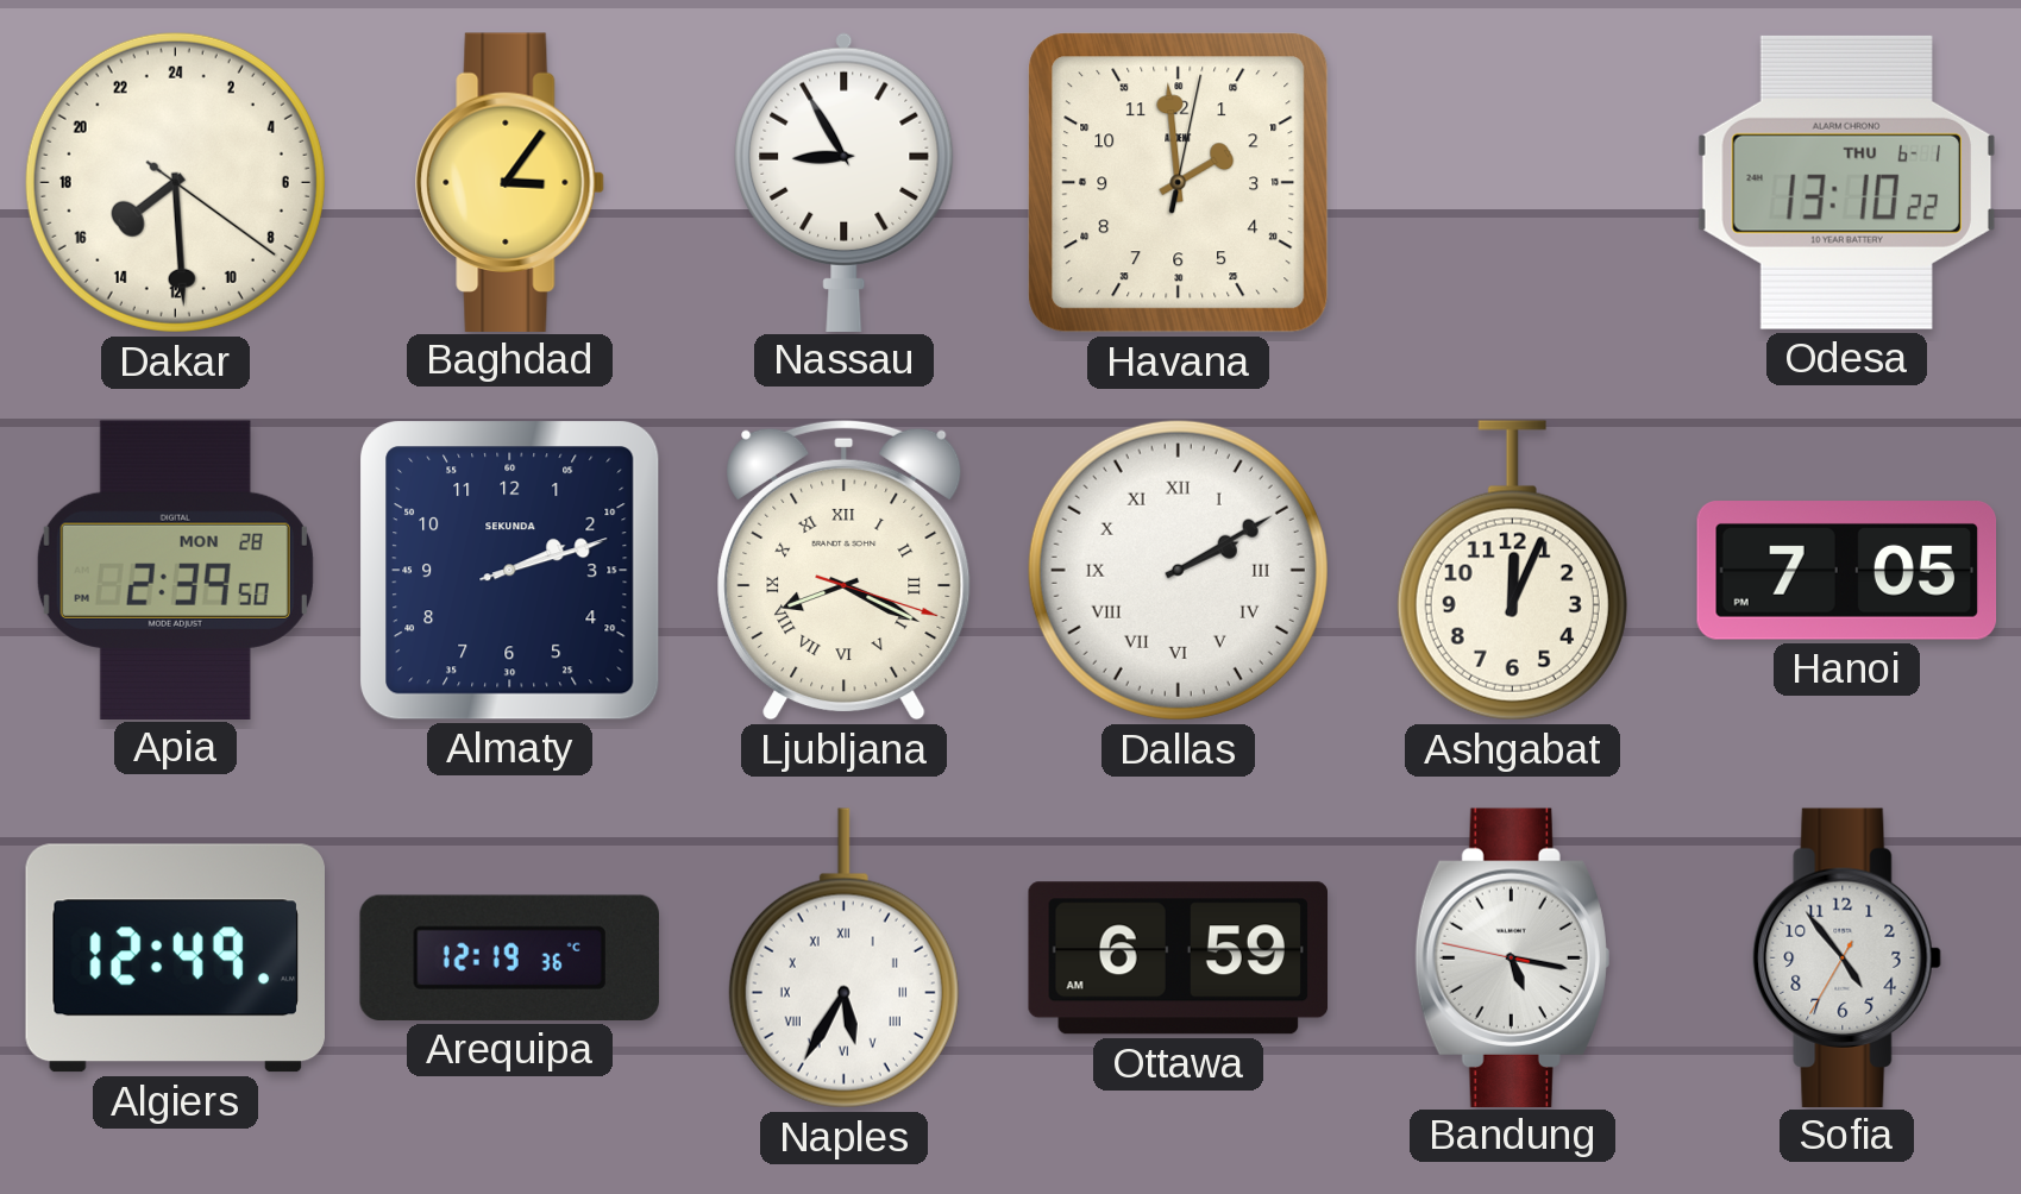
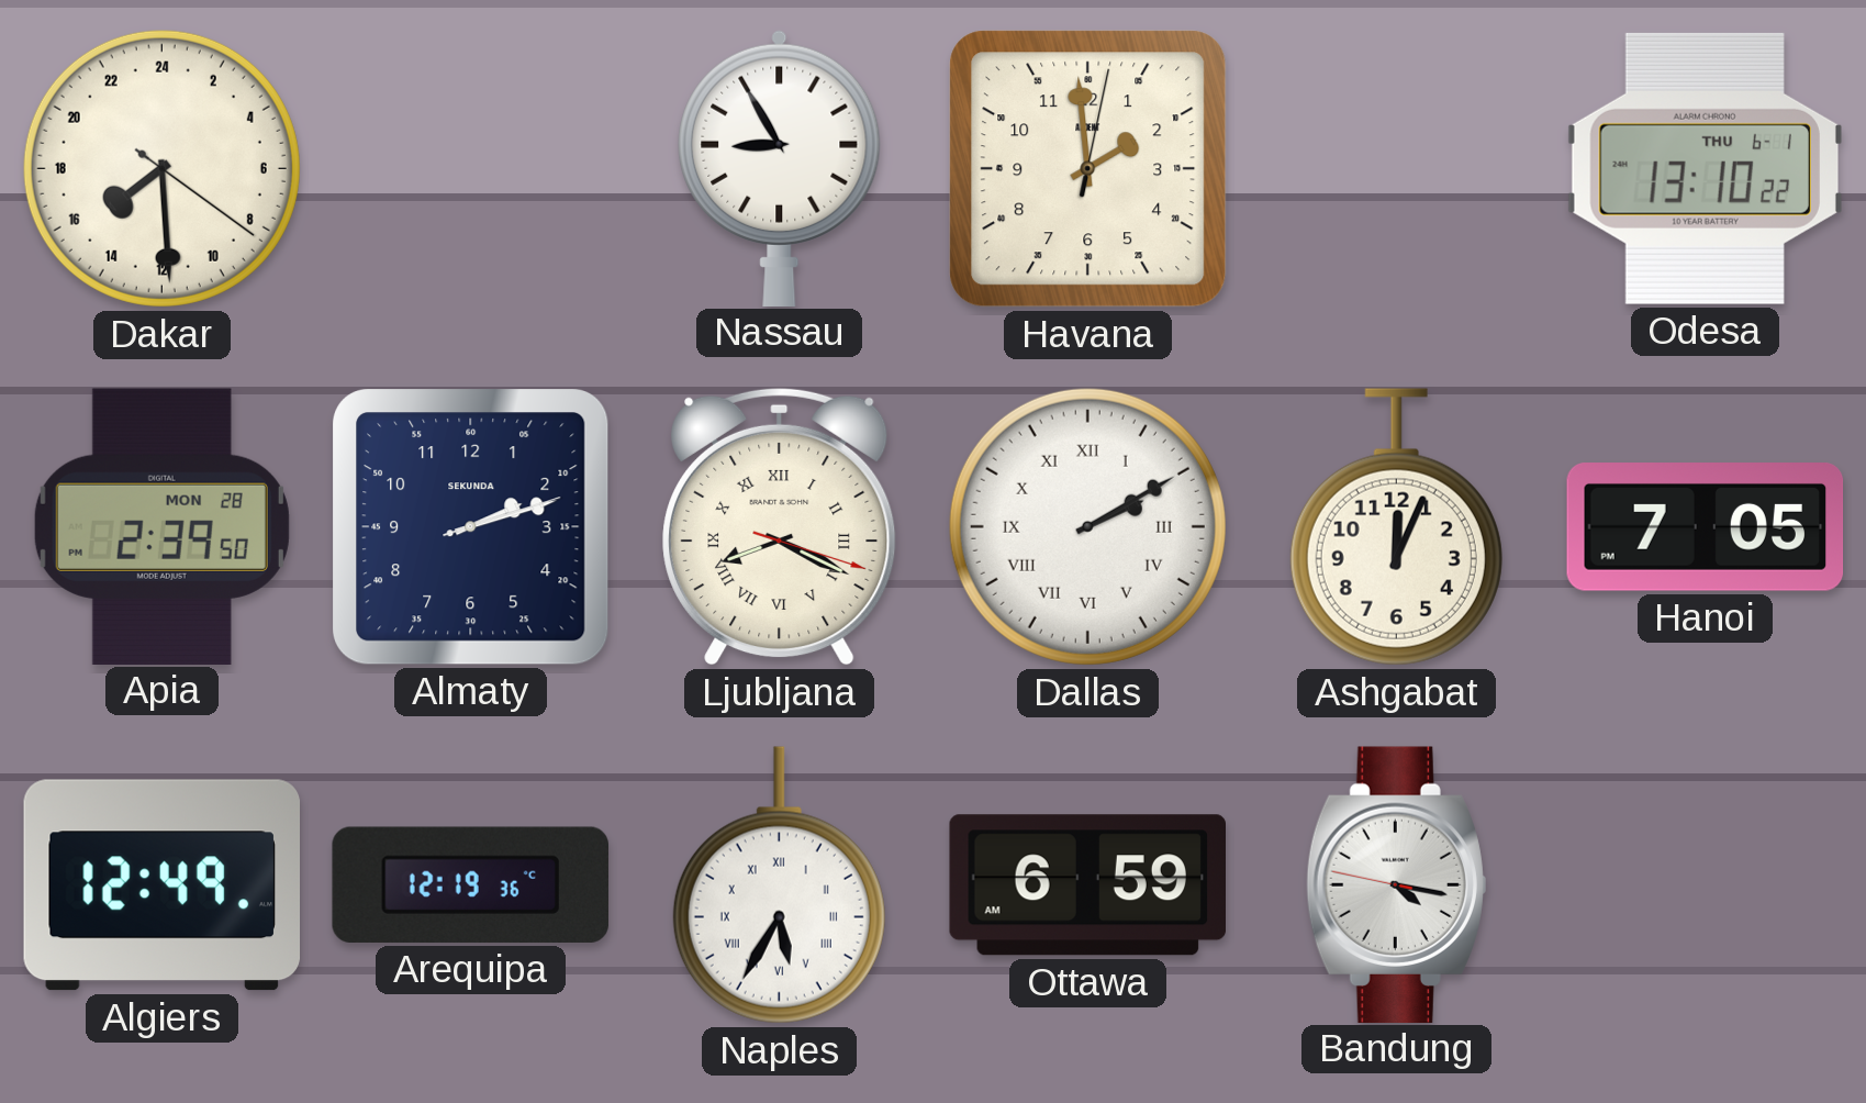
Baghdad: 3:06 -> none (510, 182)
Bandung: 5:16 -> 4:16 (1396, 884)
Sofia: 4:53 -> none (1847, 957)
